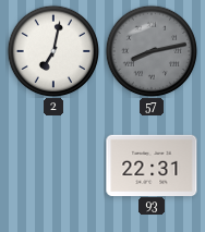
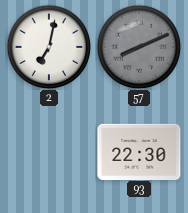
57: 8:13 -> 8:11 (139, 47)
93: 22:31 -> 22:30 (139, 151)
